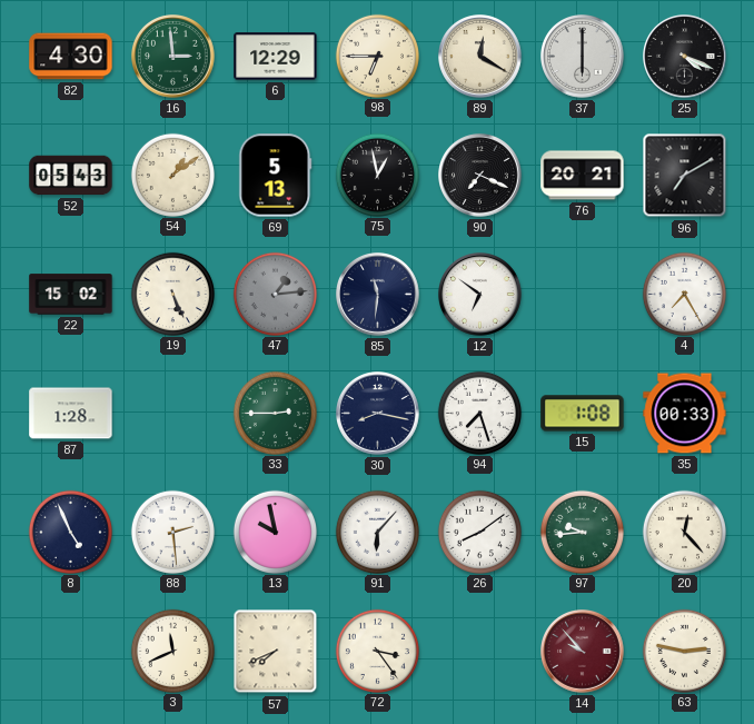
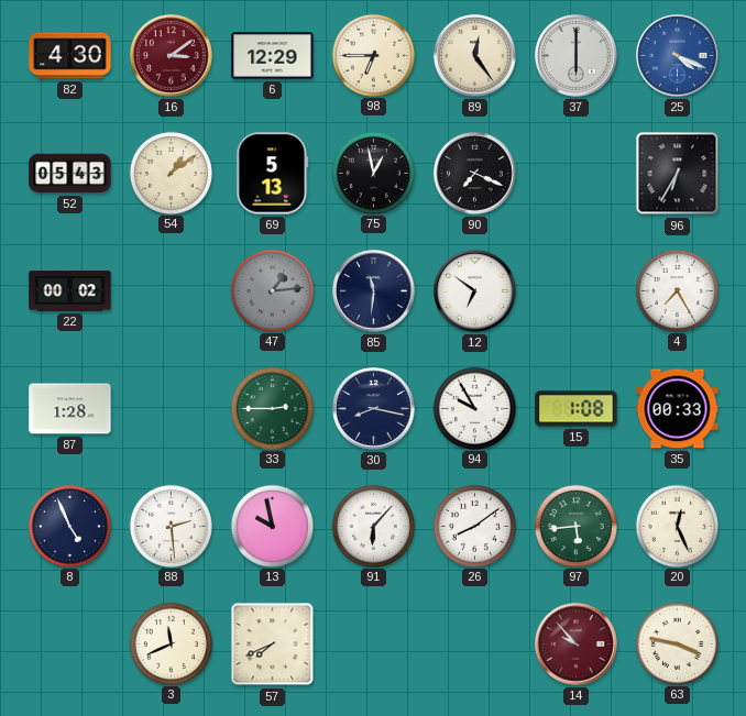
16: 2:59 -> 3:09 (172, 56)
16 dial: green -> burgundy (172, 56)
89: 12:20 -> 12:24 (475, 56)
25 dial: black -> blue (678, 56)
76: 20:21 -> none (583, 176)
96: 7:10 -> 6:35 (678, 174)
22: 15:02 -> 00:02 (70, 291)
19: 5:26 -> none (172, 294)
94: 7:27 -> 9:55 (474, 408)
97: 9:44 -> 5:44 (575, 526)
20: 12:23 -> 12:26 (677, 526)
72: 3:24 -> none (377, 651)
63: 2:47 -> 3:47 (677, 643)
